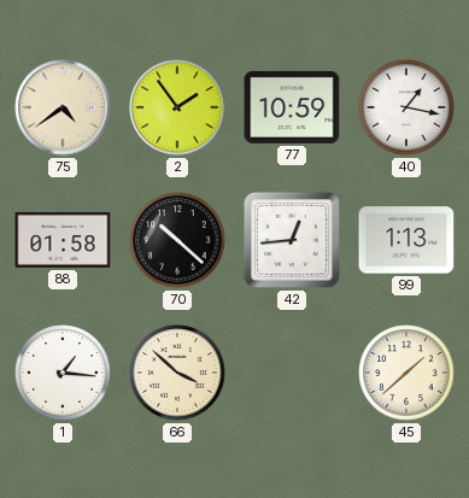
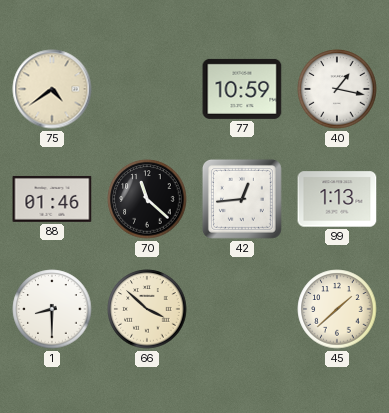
2: 1:54 -> none (177, 107)
88: 01:58 -> 01:46 (52, 199)
70: 10:22 -> 11:22 (147, 199)
1: 1:16 -> 8:30 (52, 309)
